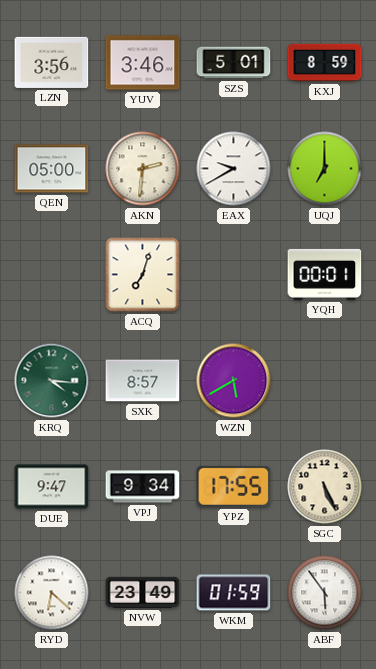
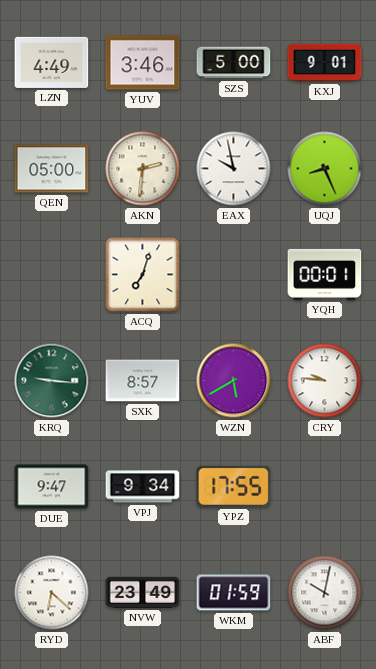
LZN: 3:56 -> 4:49 (52, 62)
SZS: 5:01 -> 5:00 (234, 63)
KXJ: 8:59 -> 9:01 (325, 63)
EAX: 9:40 -> 9:58 (234, 169)
UQJ: 7:00 -> 8:26 (325, 169)
KRQ: 4:16 -> 9:16 (52, 381)
CRY: none -> 9:46 (325, 381)
SGC: 5:26 -> none (325, 487)
ABF: 5:54 -> 10:02 (325, 593)
